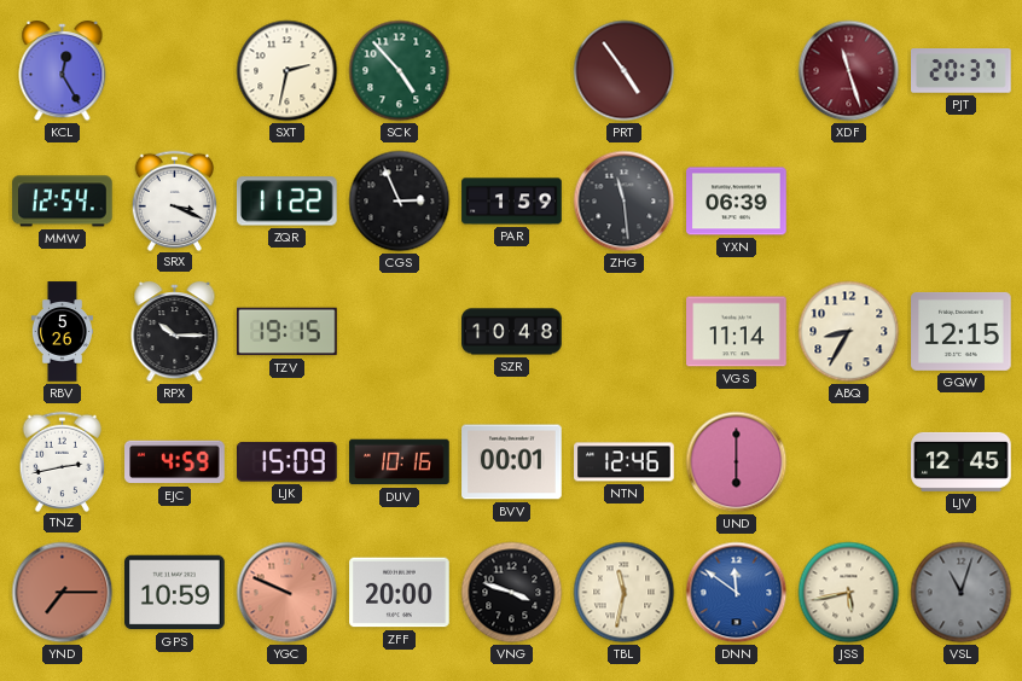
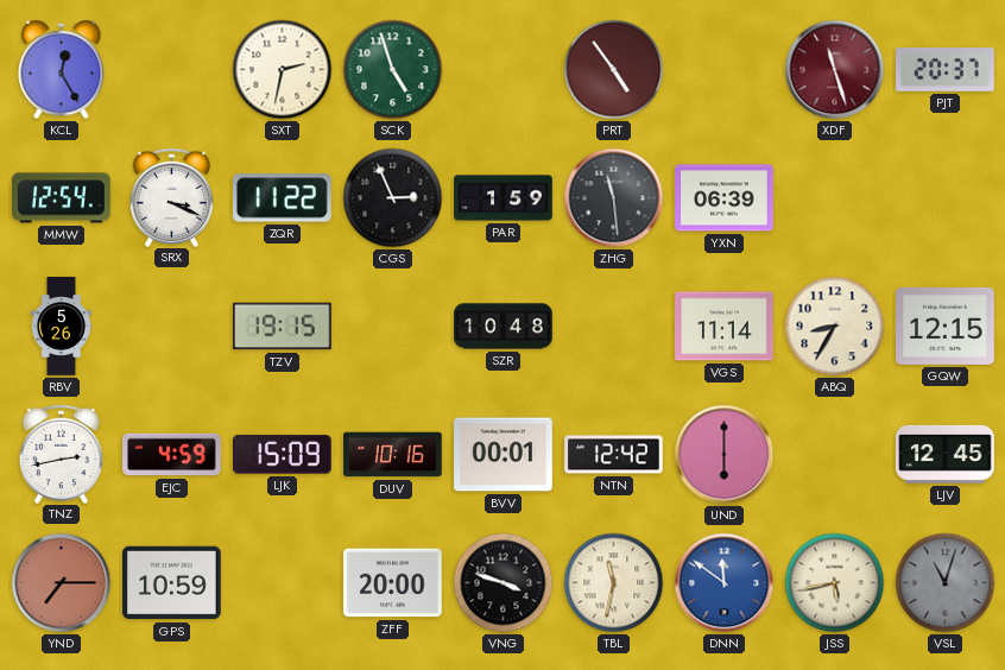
SCK: 4:53 -> 4:57 (393, 70)
RPX: 10:15 -> none (175, 333)
NTN: 12:46 -> 12:42 (614, 455)
YGC: 9:49 -> none (288, 593)
